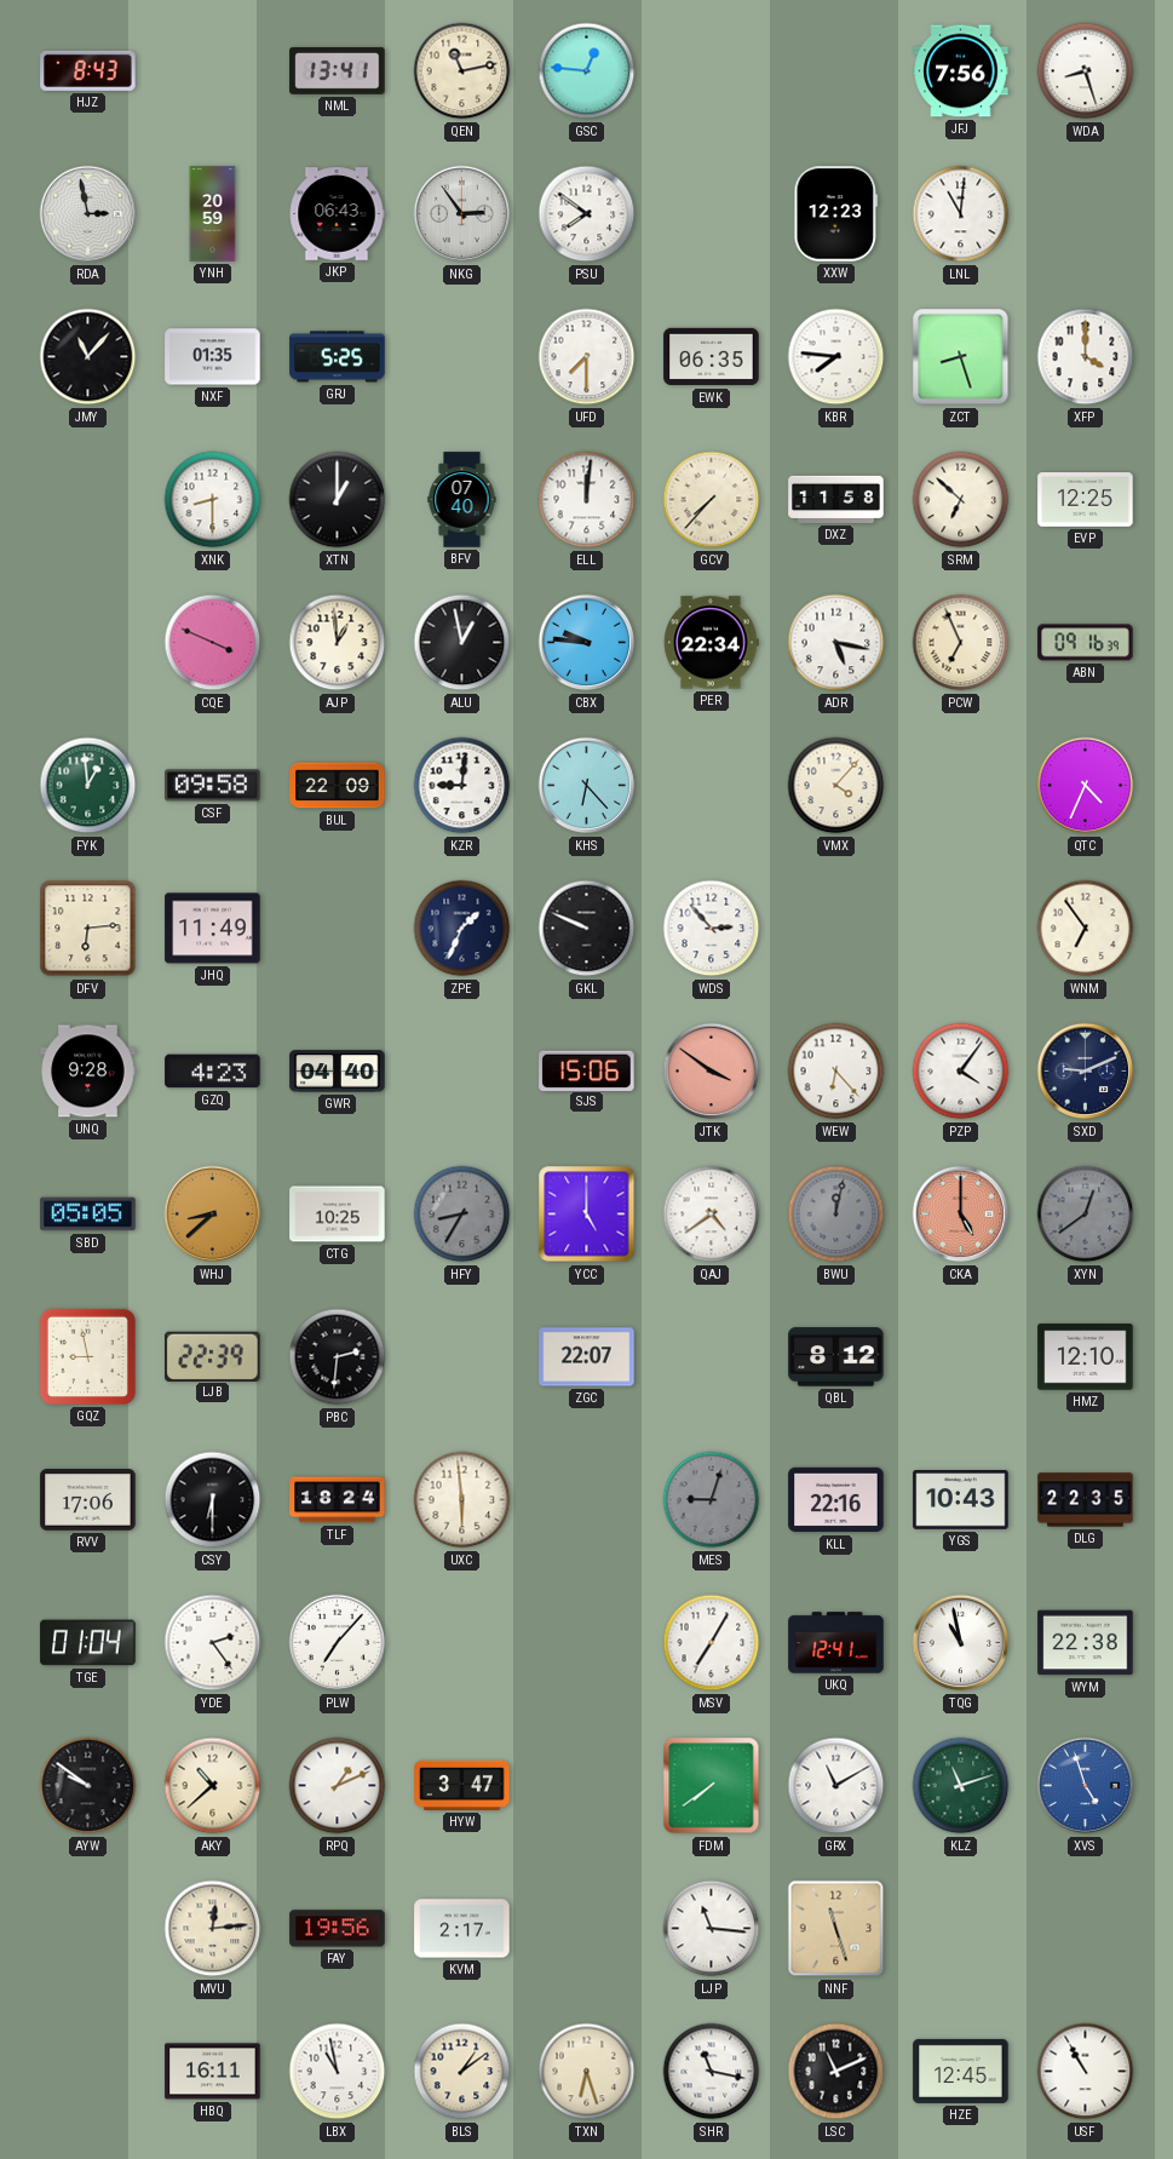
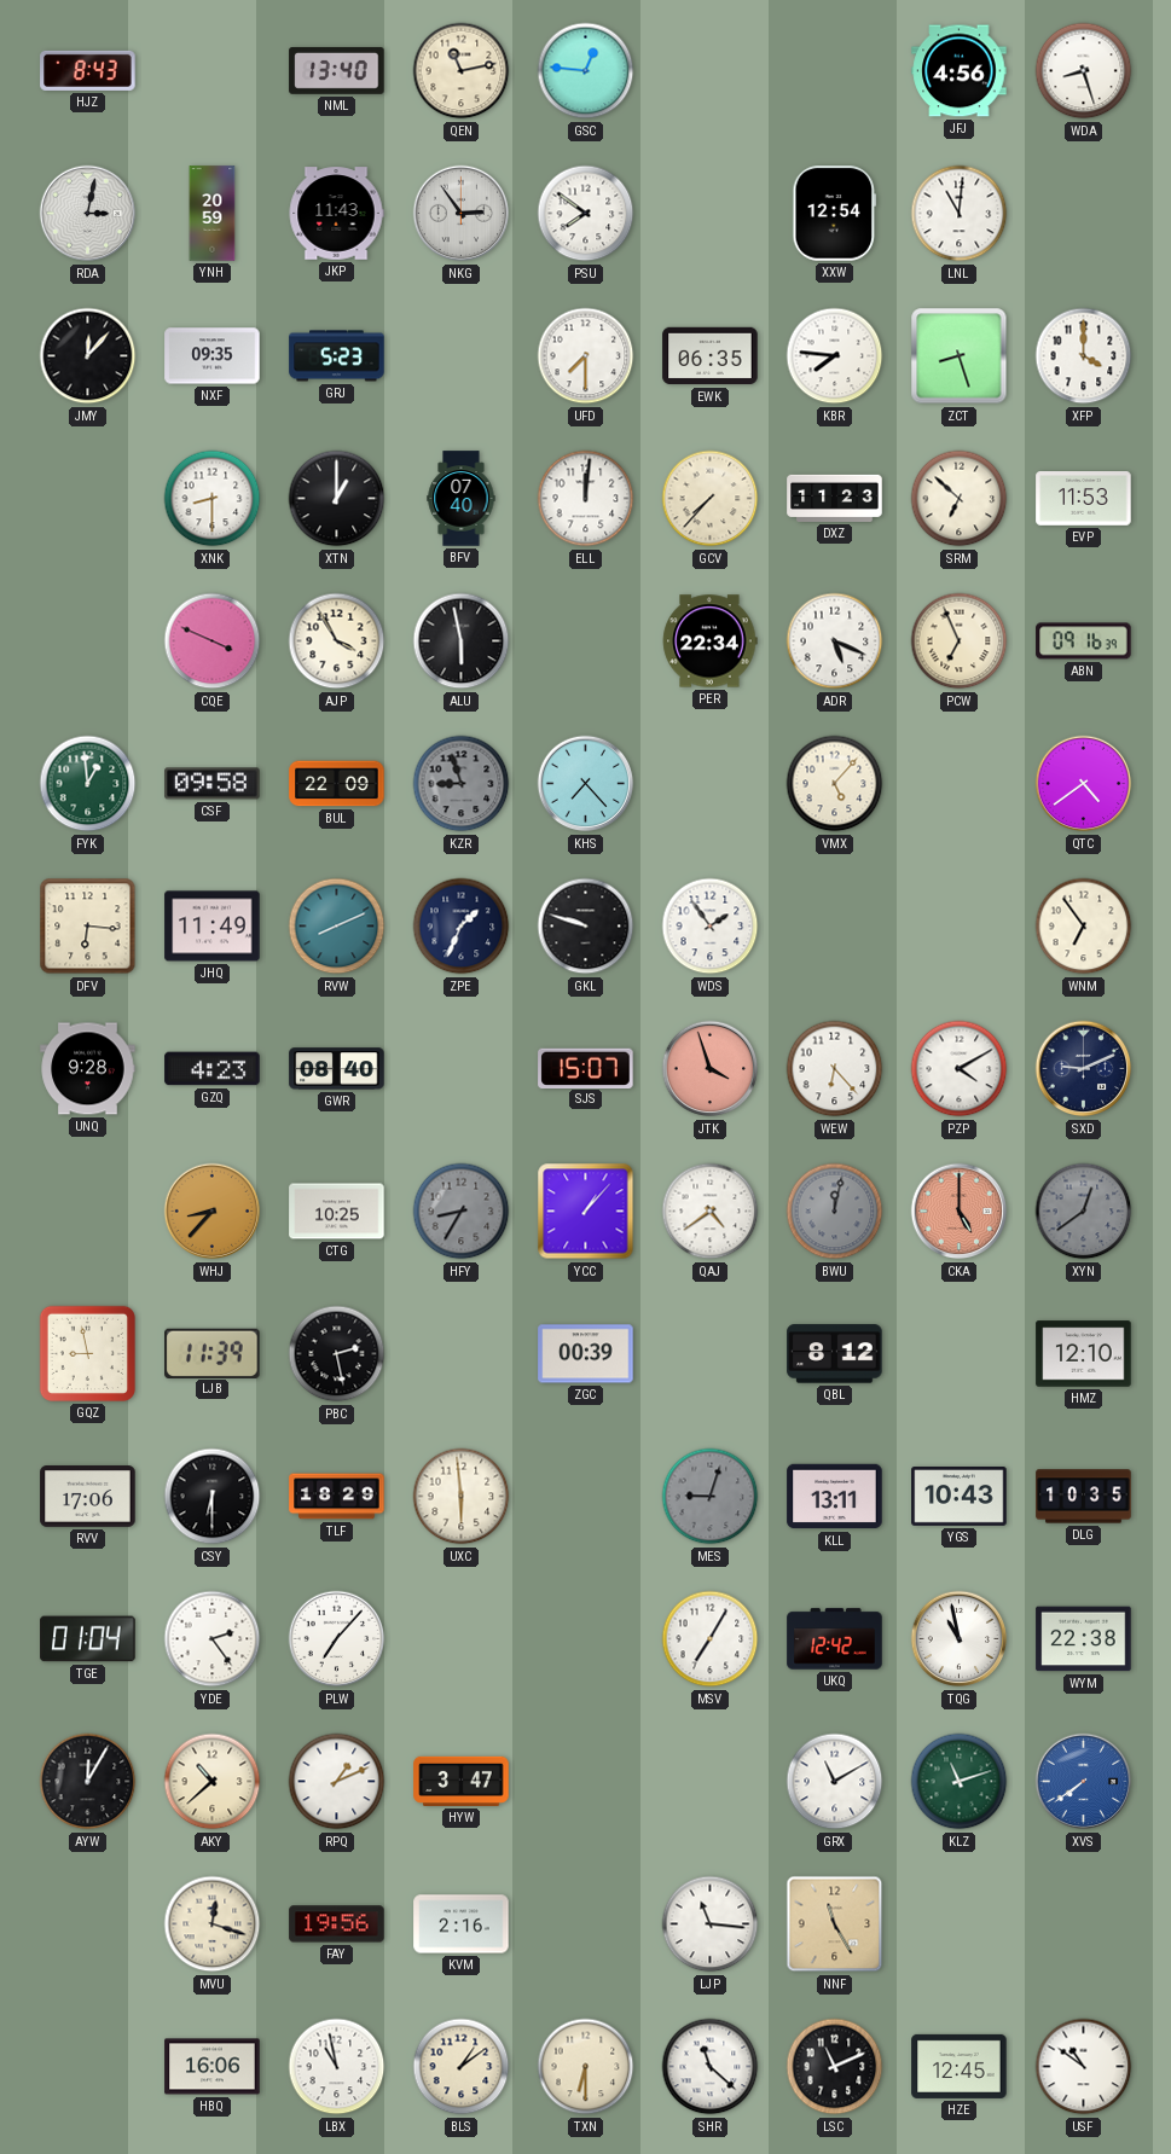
NML: 13:41 -> 13:40 (337, 70)
JFJ: 7:56 -> 4:56 (960, 71)
RDA: 2:58 -> 3:02 (88, 214)
JKP: 06:43 -> 11:43 (336, 214)
XXW: 12:23 -> 12:54 (835, 214)
JMY: 11:07 -> 12:07 (88, 356)
NXF: 01:35 -> 09:35 (213, 356)
GRJ: 5:25 -> 5:23 (337, 356)
DXZ: 11:58 -> 11:23 (835, 498)
EVP: 12:25 -> 11:53 (1084, 499)
AJP: 12:59 -> 3:55 (337, 641)
ALU: 12:58 -> 5:58 (462, 641)
CBX: 9:46 -> none (587, 643)
ADR: 5:17 -> 5:19 (835, 641)
KZR: 9:01 -> 8:57 (462, 784)
KZR dial: white -> grey (462, 784)
KHS: 6:23 -> 7:23 (586, 784)
VMX: 4:07 -> 5:07 (835, 784)
QTC: 4:34 -> 4:39 (1084, 784)
DFV: 6:14 -> 6:16 (88, 927)
RVW: none -> 8:11 (337, 927)
GKL: 9:49 -> 9:48 (586, 927)
WDS: 2:53 -> 1:54 (711, 927)
GWR: 04:40 -> 08:40 (337, 1069)
SJS: 15:06 -> 15:07 (586, 1068)
JTK: 3:51 -> 3:57 (711, 1069)
PZP: 4:06 -> 4:10 (960, 1069)
SBD: 05:05 -> none (88, 1215)
WHJ: 8:38 -> 8:37 (213, 1212)
YCC: 5:00 -> 1:07 (586, 1212)
LJB: 22:39 -> 11:39 (213, 1353)
PBC: 2:31 -> 2:28 (337, 1354)
ZGC: 22:07 -> 00:39 (586, 1354)
TLF: 18:24 -> 18:29 (337, 1497)
KLL: 22:16 -> 13:11 (835, 1497)
DLG: 22:35 -> 10:35 (1084, 1497)
UKQ: 12:41 -> 12:42 (835, 1639)
AYW: 9:51 -> 12:05 (88, 1782)
FDM: 7:39 -> none (712, 1786)
XVS: 4:57 -> 7:39 (1084, 1782)
MVU: 12:14 -> 12:18 (213, 1924)
KVM: 2:17 -> 2:16 (462, 1924)
NNF: 11:27 -> 11:25 (835, 1924)
HBQ: 16:11 -> 16:06 (213, 2067)
TXN: 6:27 -> 6:30 (586, 2067)
SHR: 11:17 -> 11:22 (711, 2067)
USF: 10:55 -> 10:51 (1084, 2067)
